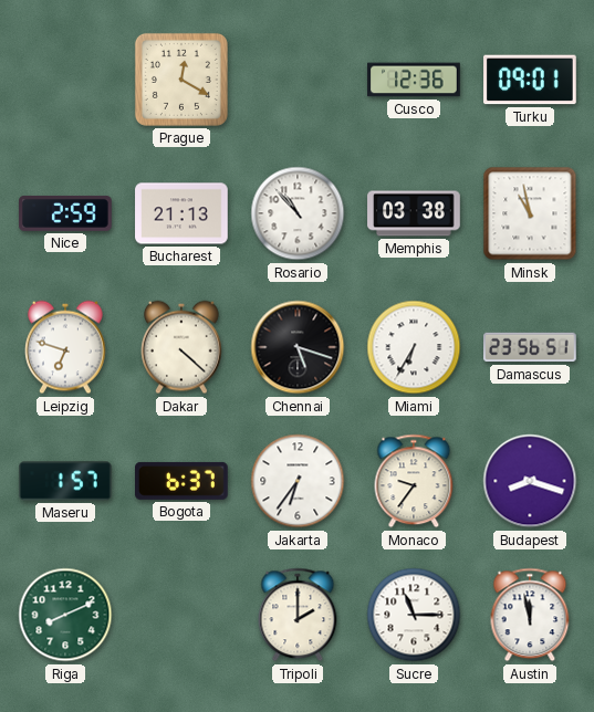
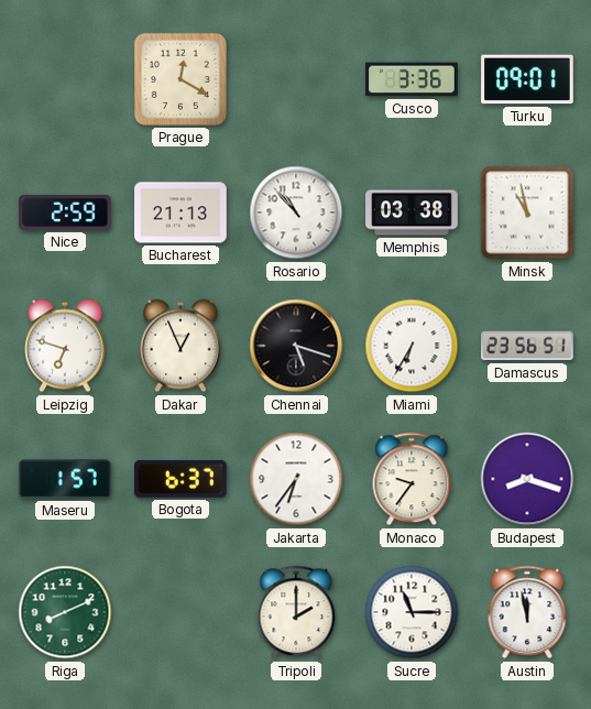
Cusco: 12:36 -> 3:36 (412, 79)
Dakar: 4:22 -> 12:56 (182, 346)
